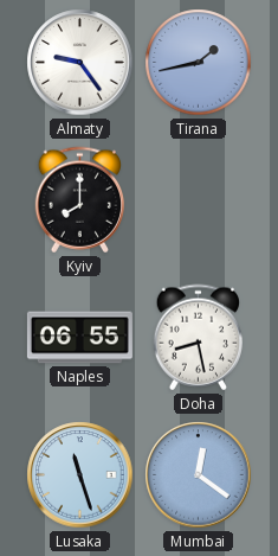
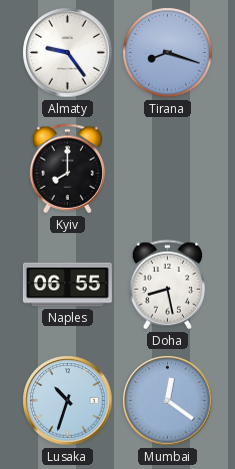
Tirana: 1:43 -> 8:18 (168, 53)
Lusaka: 11:27 -> 10:33 (68, 401)
